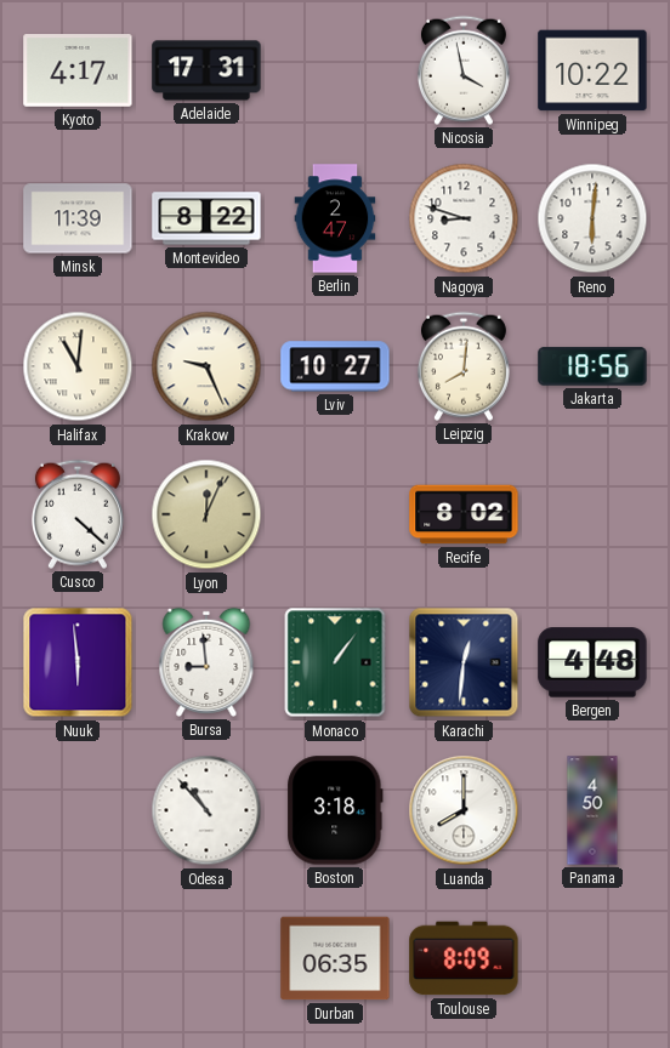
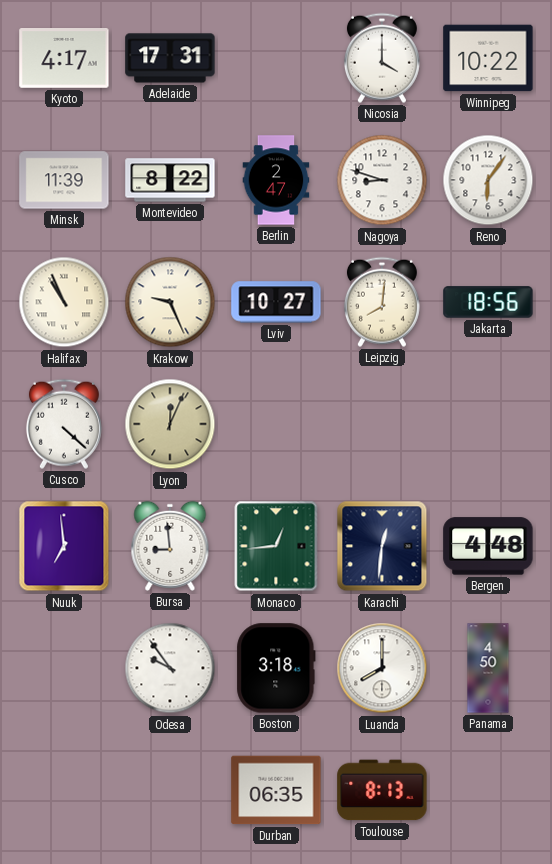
Nicosia: 3:58 -> 4:00 (382, 58)
Reno: 6:01 -> 6:06 (488, 180)
Halifax: 11:01 -> 10:56 (64, 302)
Recife: 8:02 -> none (464, 514)
Nuuk: 5:59 -> 6:59 (64, 546)
Monaco: 1:06 -> 12:44 (276, 546)
Odesa: 10:53 -> 9:54 (170, 668)
Toulouse: 8:09 -> 8:13 (382, 790)
